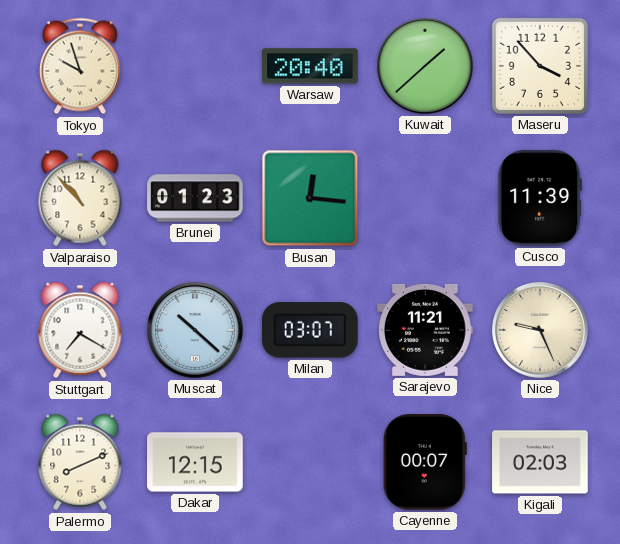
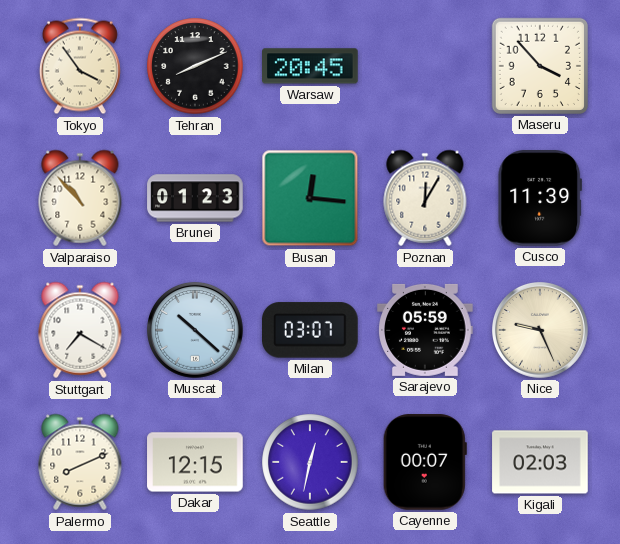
Tokyo: 9:57 -> 3:54 (80, 66)
Tehran: none -> 8:11 (195, 66)
Warsaw: 20:40 -> 20:45 (311, 66)
Kuwait: 1:38 -> none (426, 67)
Poznan: none -> 12:05 (425, 198)
Sarajevo: 11:21 -> 05:59 (425, 330)
Seattle: none -> 12:32 (310, 462)
